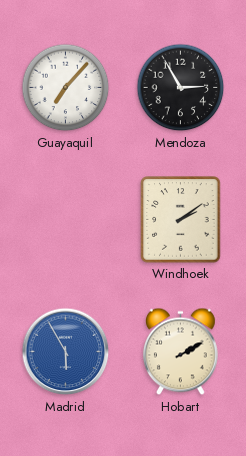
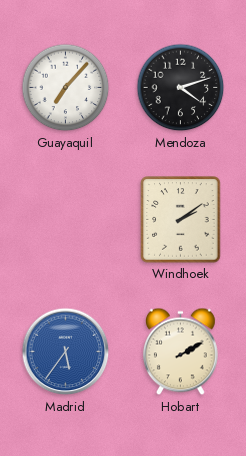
Mendoza: 2:55 -> 4:12 (181, 88)
Madrid: 5:55 -> 5:36 (66, 352)
